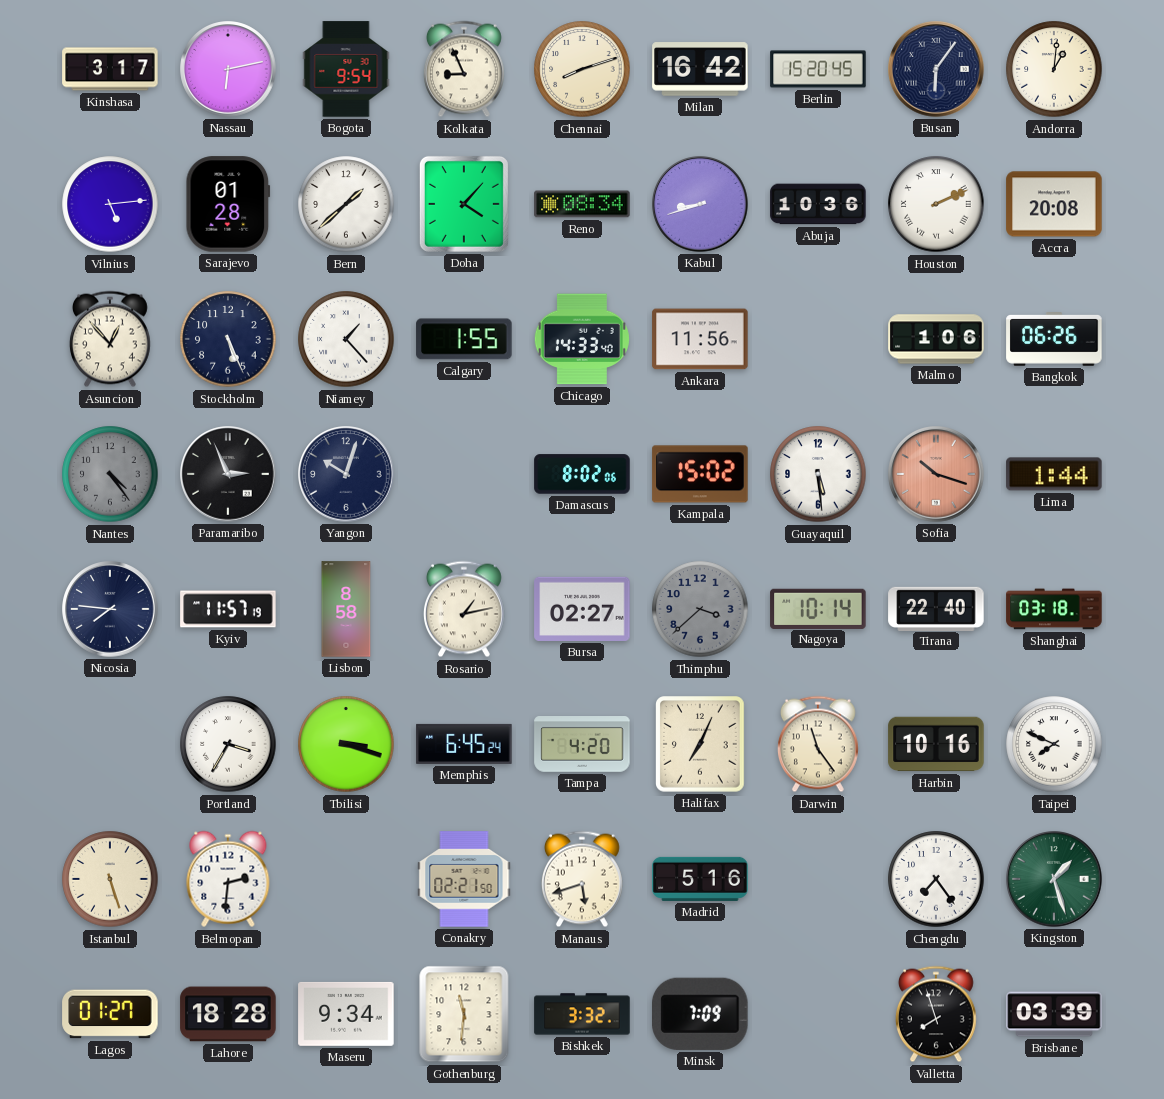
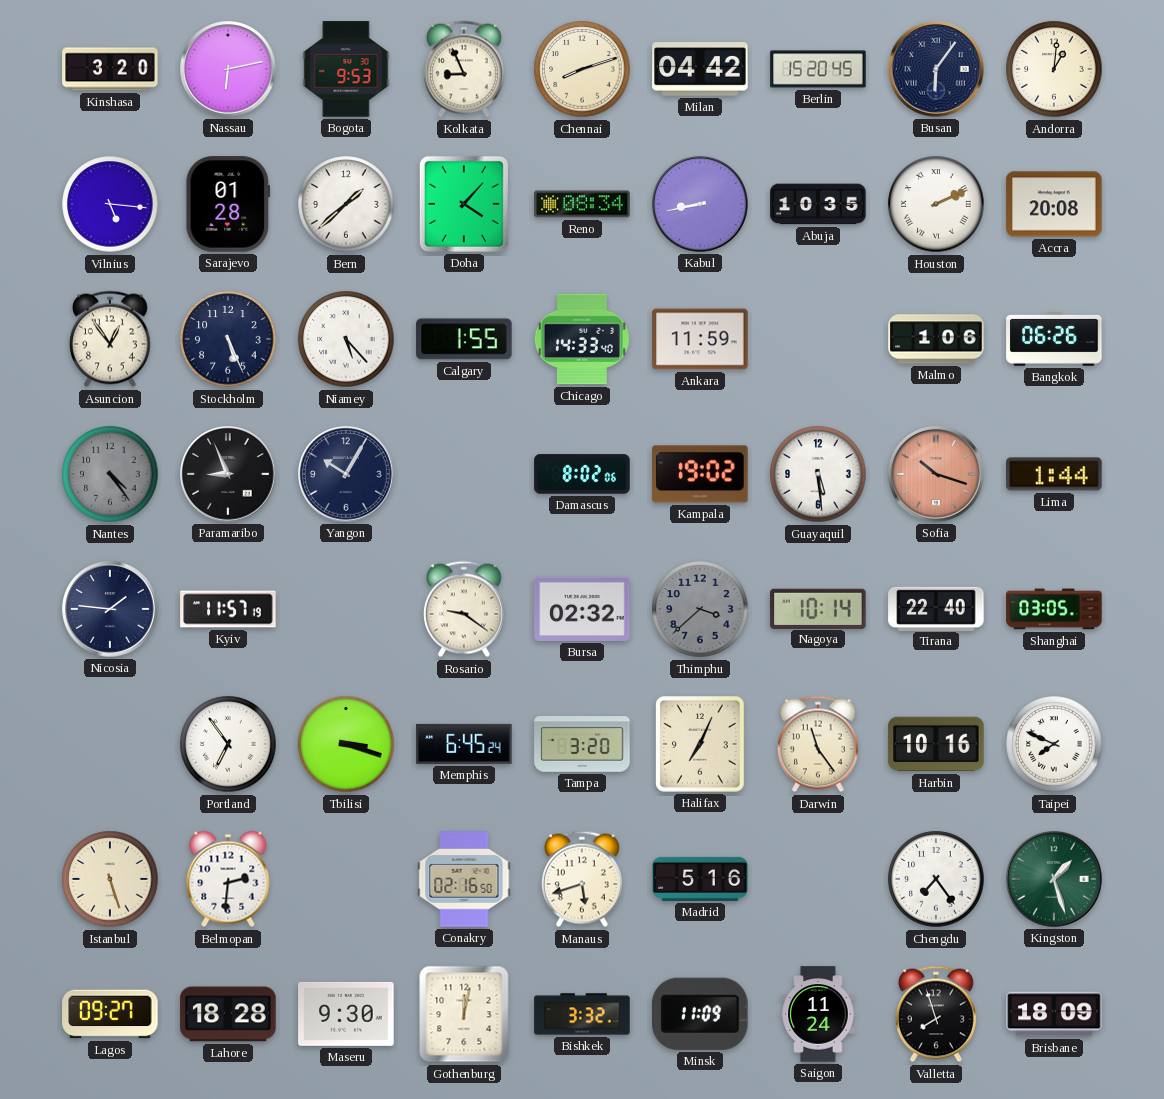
Kinshasa: 3:17 -> 3:20 (110, 69)
Bogota: 9:54 -> 9:53 (346, 69)
Milan: 16:42 -> 04:42 (700, 69)
Vilnius: 5:14 -> 5:16 (110, 204)
Kabul: 8:42 -> 8:43 (700, 204)
Abuja: 10:36 -> 10:35 (818, 204)
Asuncion: 12:53 -> 12:54 (110, 339)
Niamey: 1:23 -> 5:23 (346, 339)
Ankara: 11:56 -> 11:59 (700, 339)
Paramaribo: 2:56 -> 8:56 (228, 474)
Yangon: 10:03 -> 10:05 (346, 474)
Kampala: 15:02 -> 19:02 (700, 474)
Nicosia: 7:46 -> 1:46 (110, 609)
Lisbon: 8:58 -> none (346, 609)
Rosario: 1:13 -> 9:21 (464, 609)
Bursa: 02:27 -> 02:32 (582, 609)
Shanghai: 03:18 -> 03:05 (1054, 609)
Portland: 3:35 -> 6:54 (228, 744)
Tampa: 4:20 -> 3:20 (582, 745)
Conakry: 02:21 -> 02:16 (464, 879)
Lagos: 01:27 -> 09:27 (110, 1014)
Maseru: 9:34 -> 9:30 (346, 1014)
Gothenburg: 11:31 -> 12:02 (464, 1014)
Minsk: 7:09 -> 11:09 (701, 1014)
Saigon: none -> 11:24 (818, 1014)
Brisbane: 03:39 -> 18:09 (1054, 1014)
